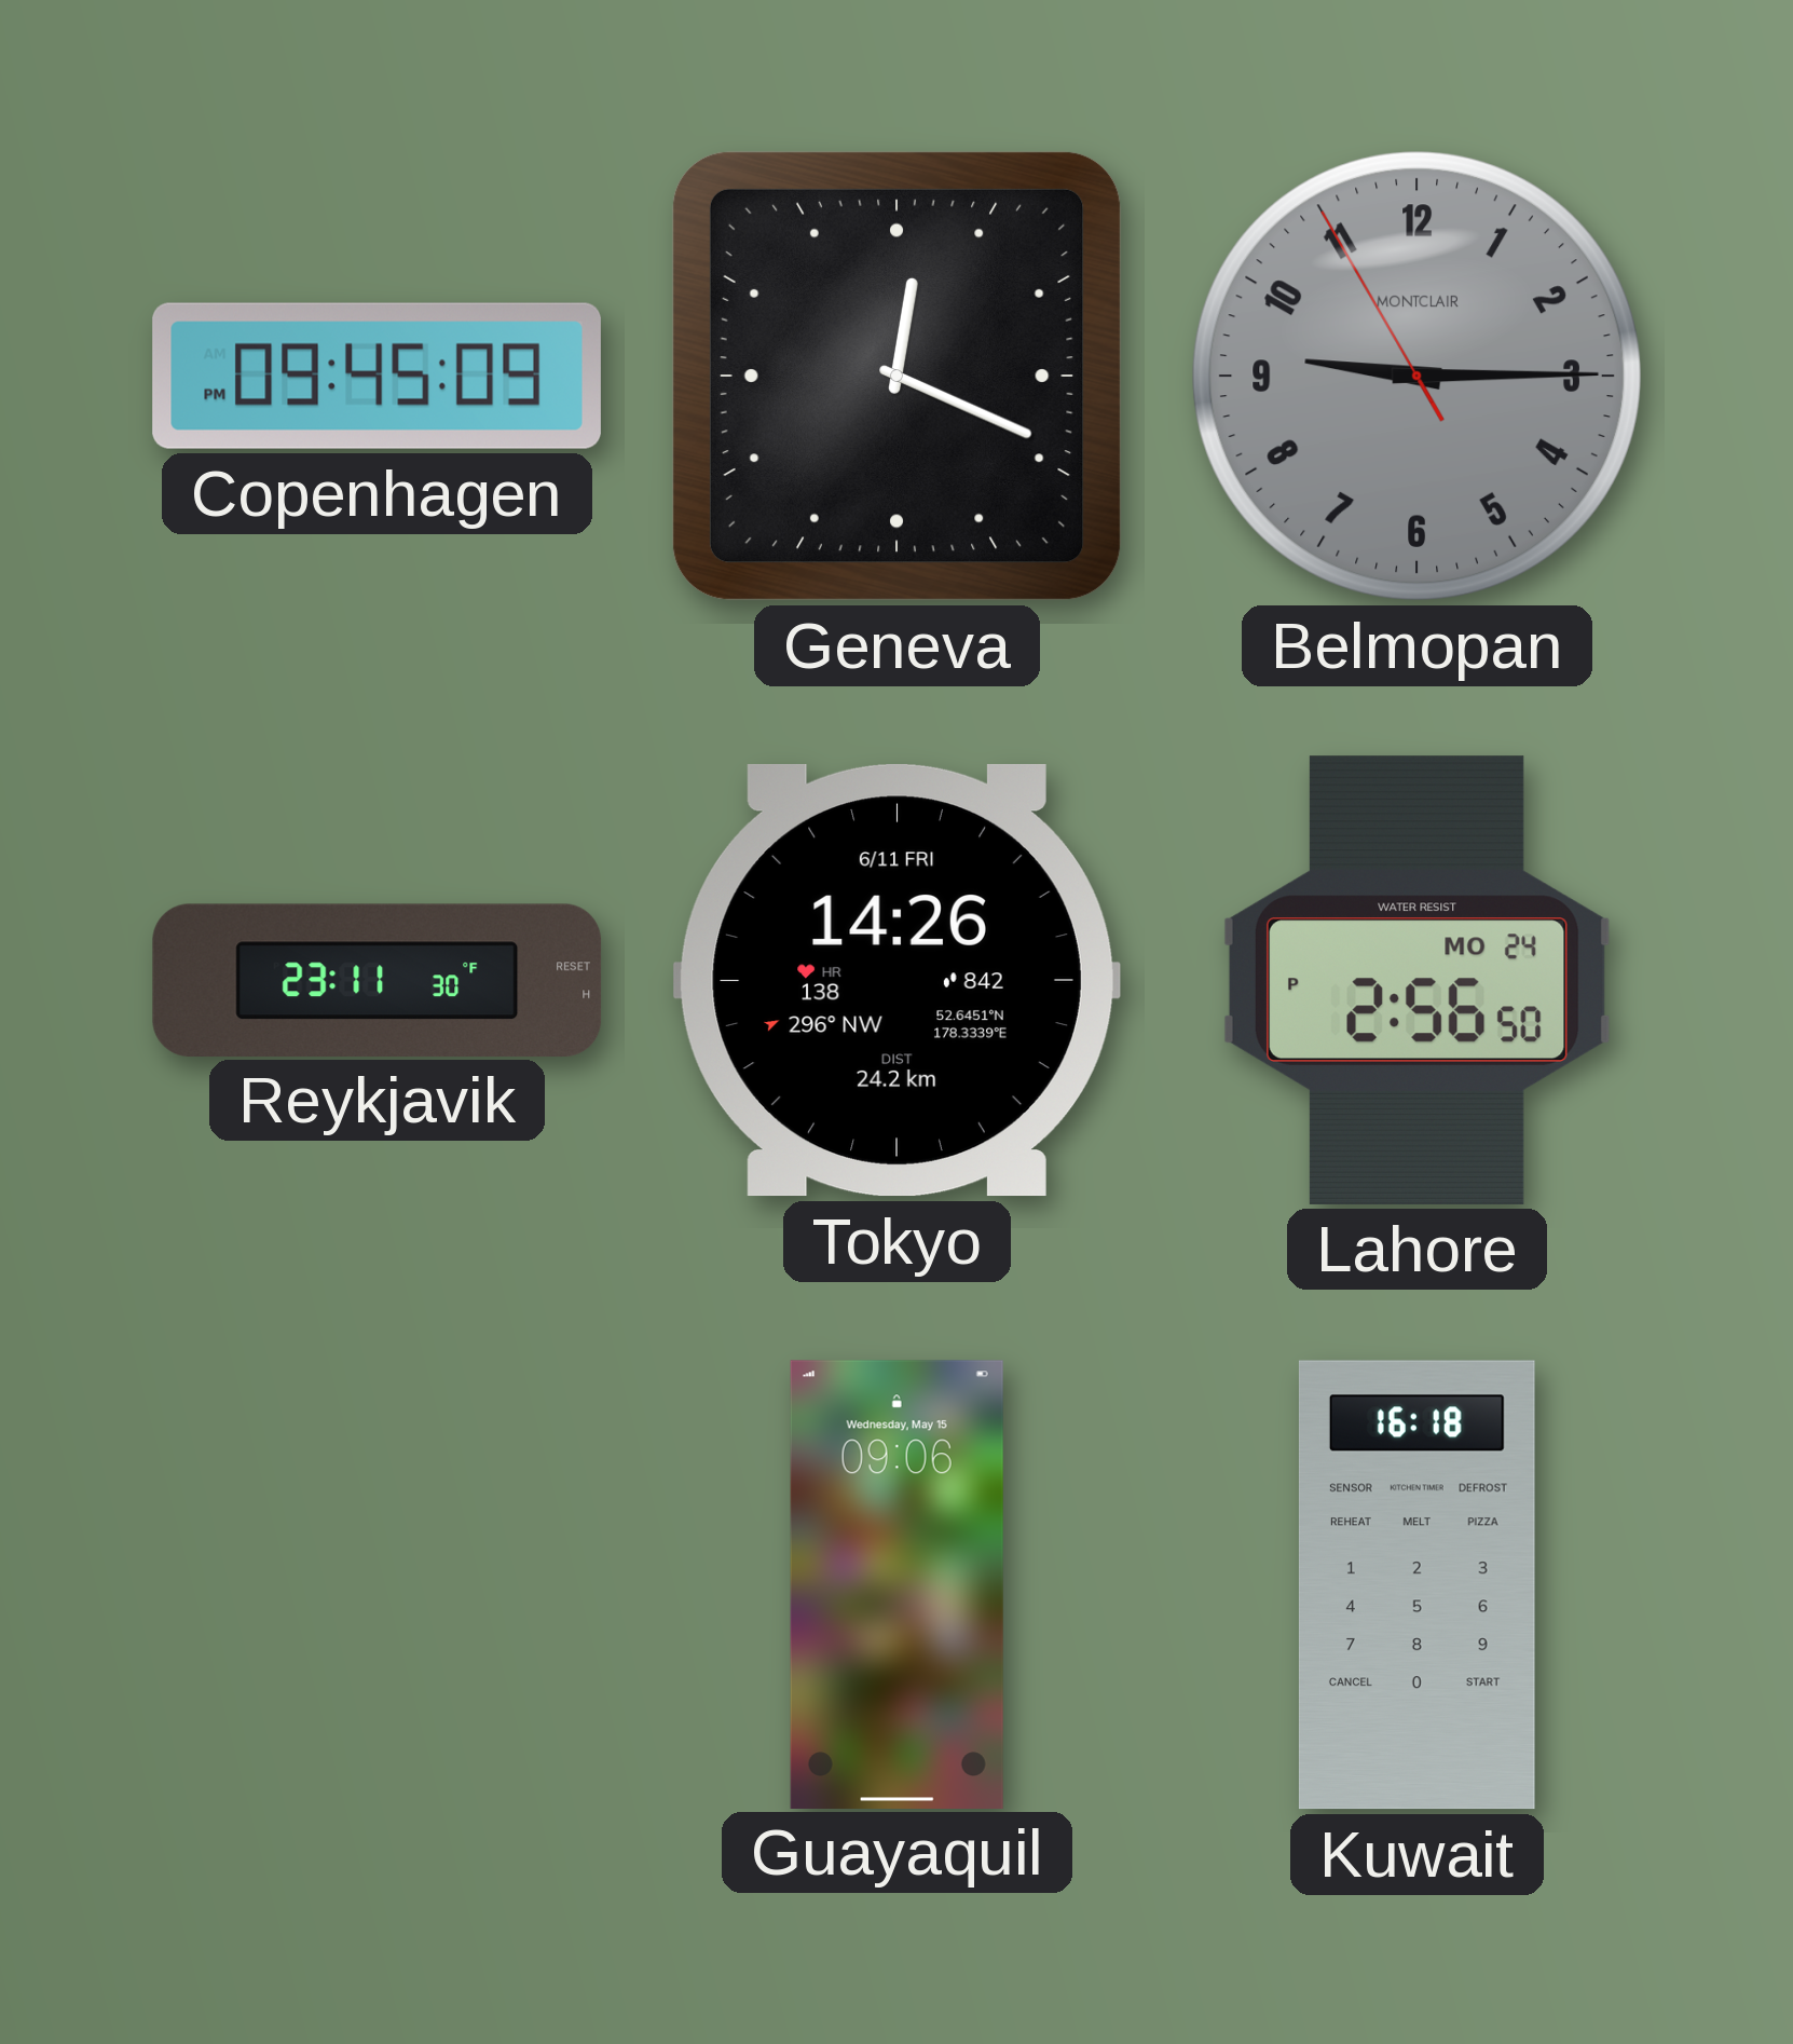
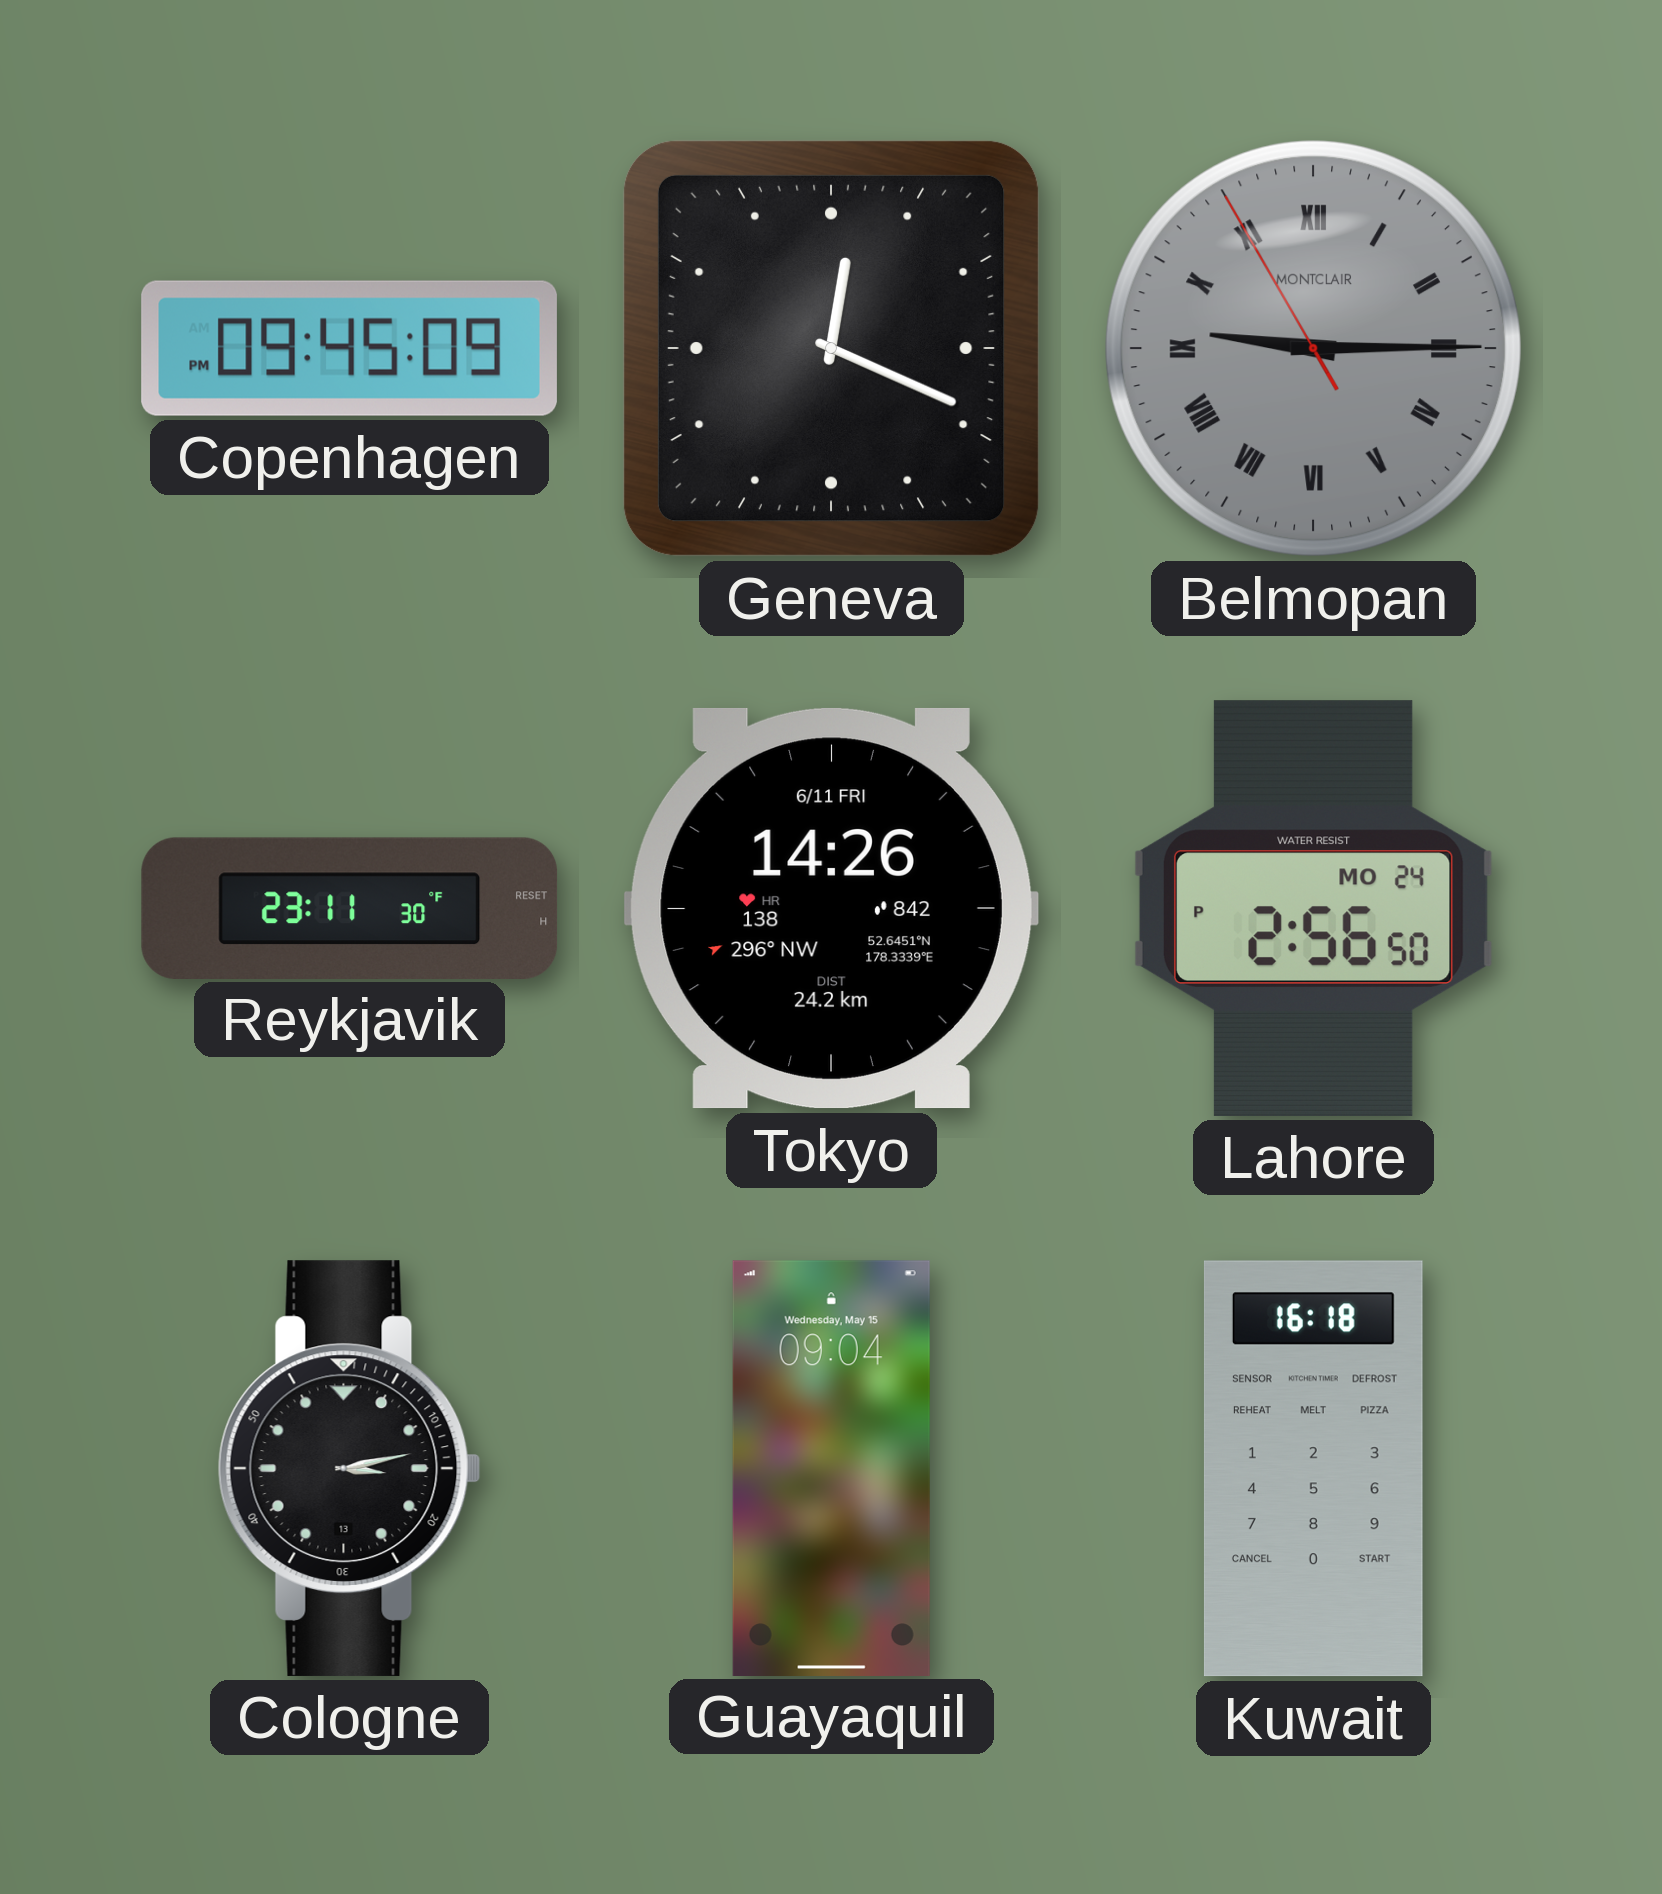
Belmopan numerals: Arabic -> Roman (1313, 348)
Cologne: none -> 3:13 (349, 1468)
Guayaquil: 09:06 -> 09:04 (831, 1468)
